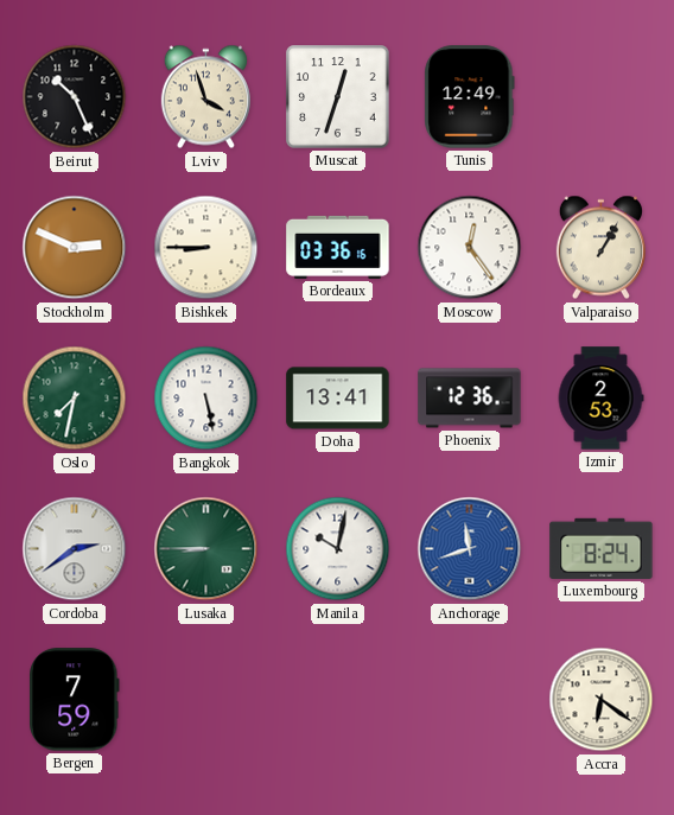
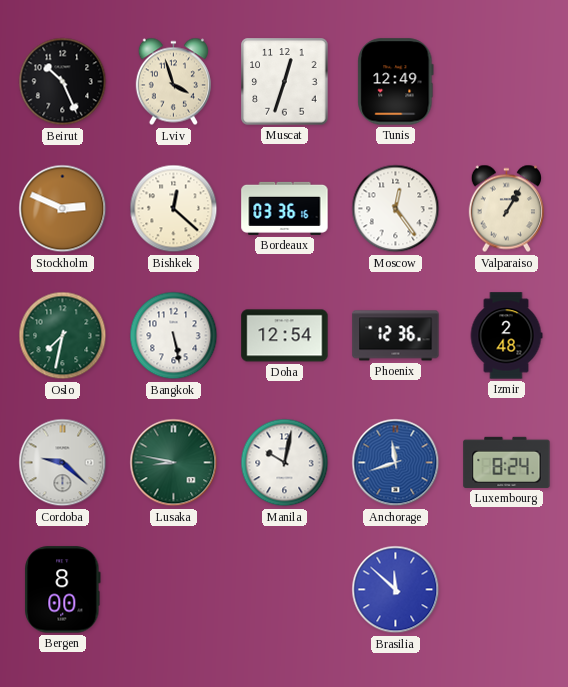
Bishkek: 8:45 -> 12:22 (174, 209)
Doha: 13:41 -> 12:54 (285, 336)
Izmir: 2:53 -> 2:48 (506, 336)
Cordoba: 2:39 -> 9:22 (63, 463)
Lusaka: 8:45 -> 8:47 (174, 463)
Bergen: 7:59 -> 8:00 (63, 590)
Brasilia: none -> 11:52 (396, 590)
Accra: 6:21 -> none (602, 700)
